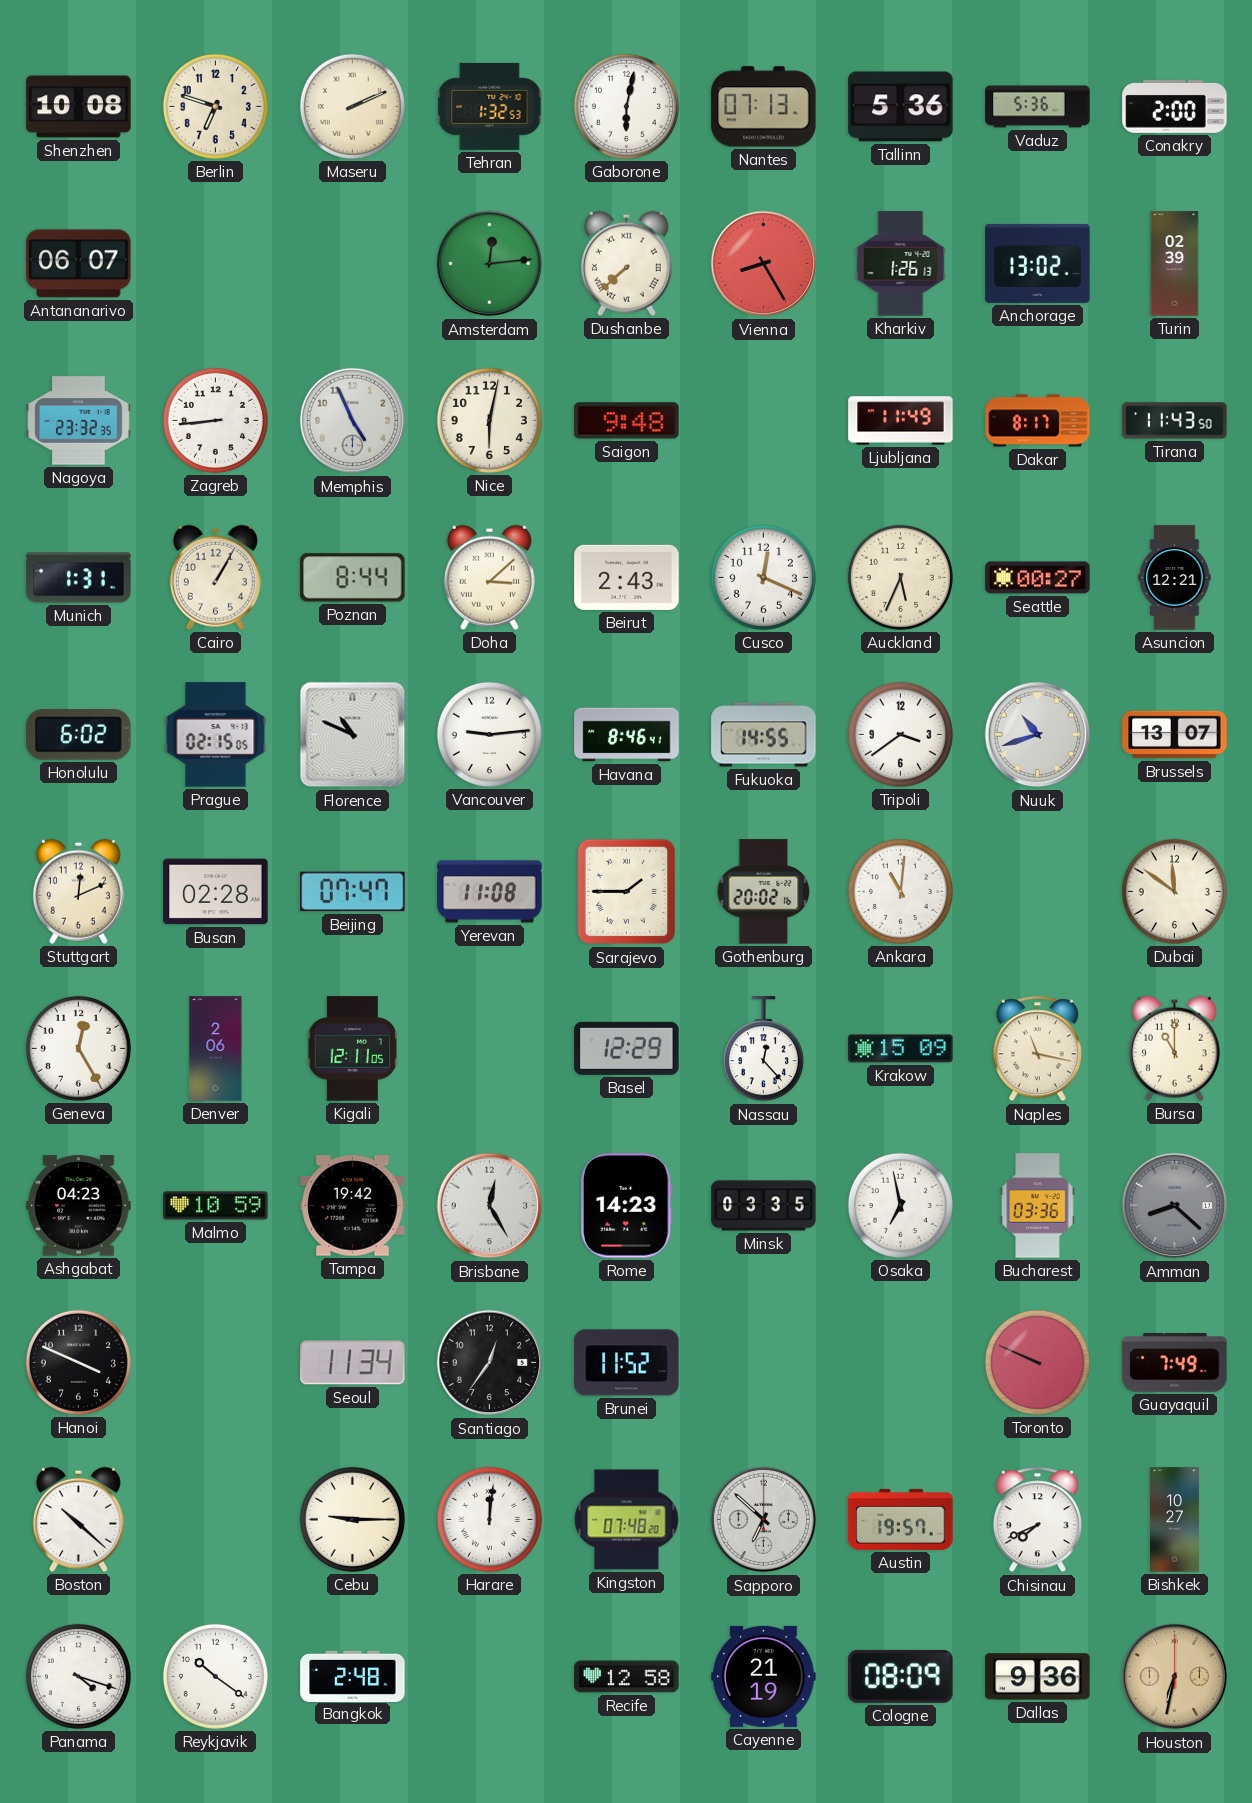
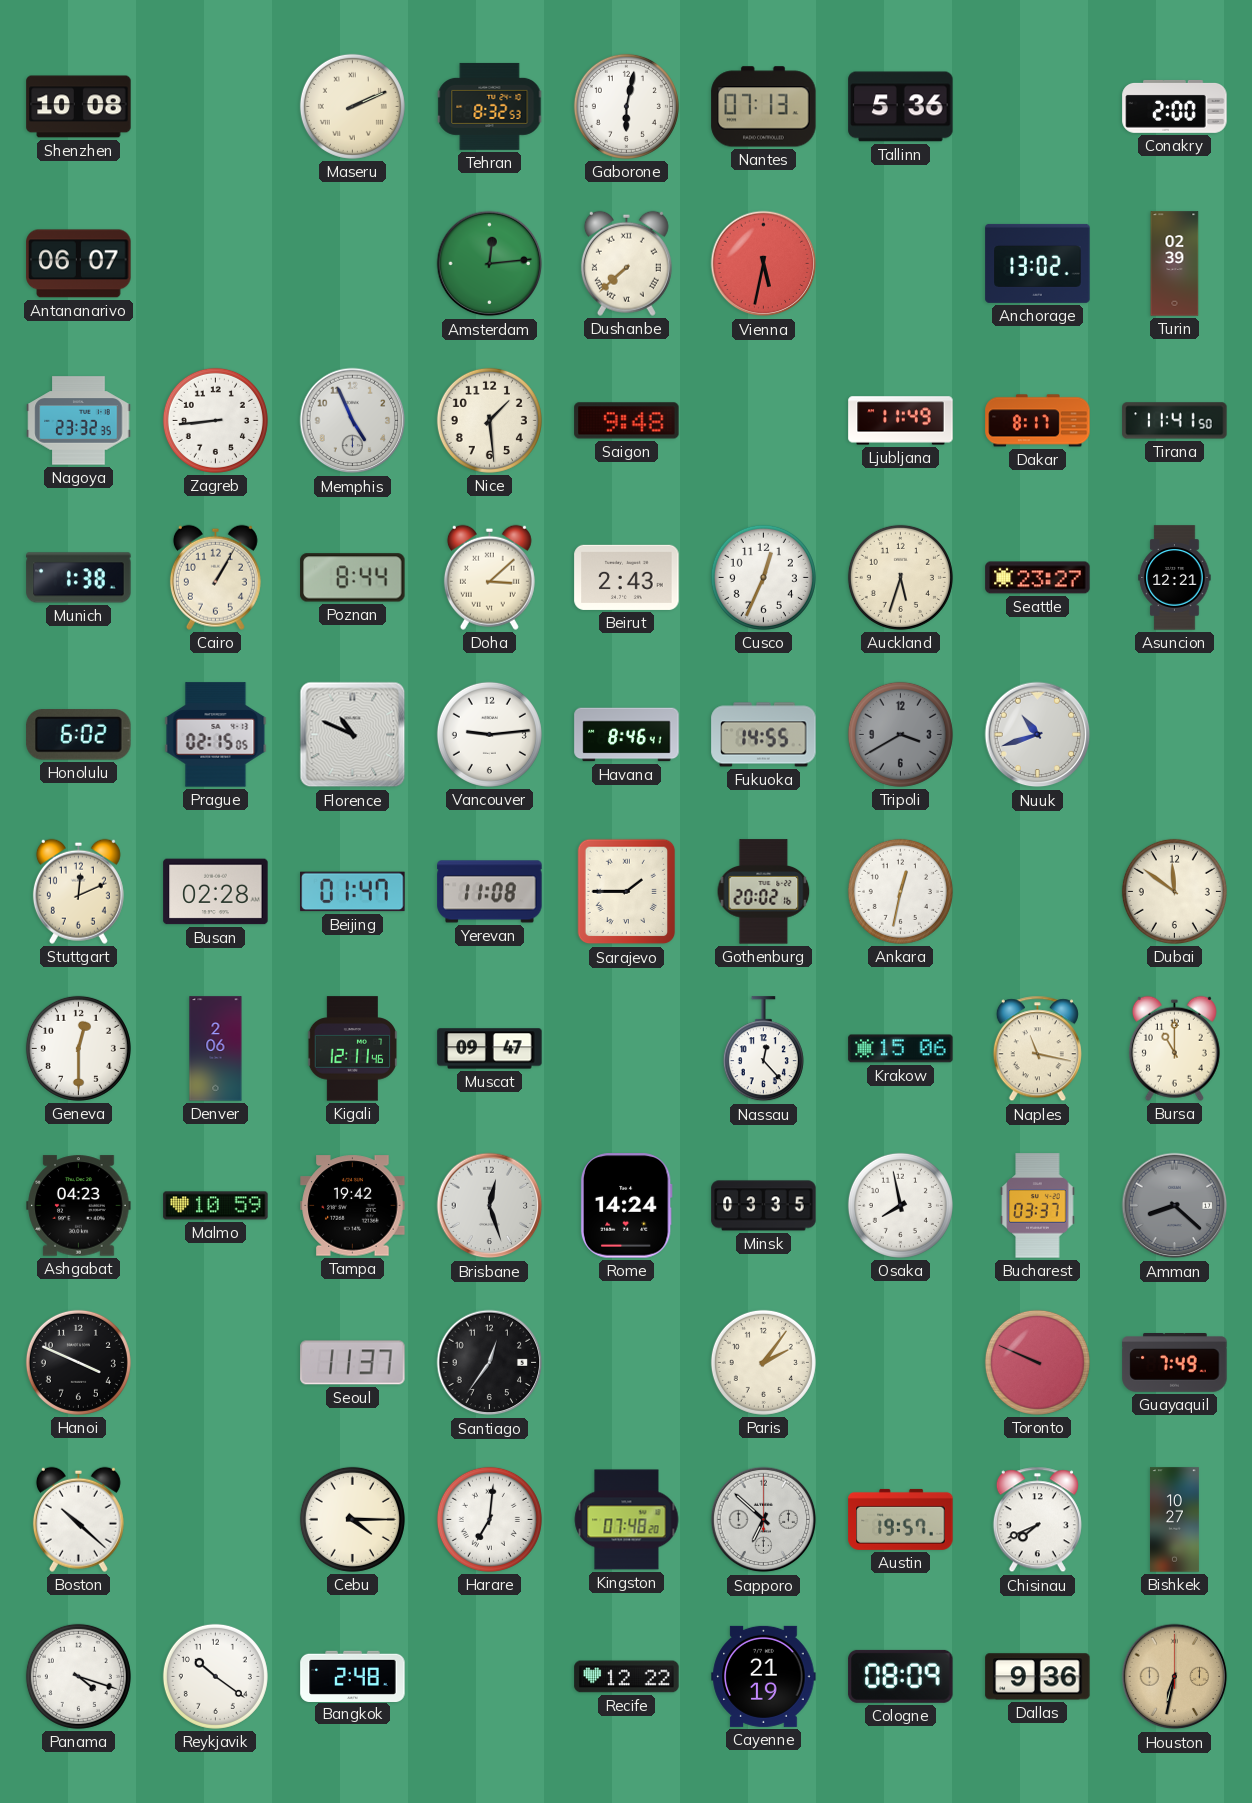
Berlin: 6:48 -> none (215, 106)
Tehran: 1:32 -> 8:32 (490, 106)
Vaduz: 5:36 -> none (1038, 107)
Vienna: 8:25 -> 5:32 (764, 264)
Kharkiv: 1:26 -> none (901, 264)
Nice: 6:02 -> 1:29 (489, 420)
Tirana: 11:43 -> 11:41 (1175, 421)
Munich: 1:31 -> 1:38 (79, 578)
Cusco: 12:19 -> 12:34 (763, 577)
Auckland: 5:34 -> 5:33 (900, 577)
Seattle: 00:27 -> 23:27 (1038, 578)
Tripoli: 3:39 -> 3:40 (900, 734)
Tripoli dial: white -> grey (900, 734)
Brussels: 13:07 -> none (1175, 735)
Beijing: 07:47 -> 01:47 (353, 892)
Ankara: 11:01 -> 12:32 (900, 891)
Geneva: 12:25 -> 12:30 (78, 1048)
Kigali: 12:11:05 -> 12:11:46 (353, 1049)
Muscat: none -> 09:47 (490, 1049)
Basel: 12:29 -> none (627, 1048)
Krakow: 15:09 -> 15:06 (901, 1049)
Brisbane: 12:25 -> 12:27 (490, 1206)
Rome: 14:23 -> 14:24 (626, 1206)
Osaka: 6:58 -> 7:58 (900, 1205)
Bucharest: 03:36 -> 03:37 (1038, 1206)
Seoul: 11:34 -> 11:37 (353, 1363)
Brunei: 11:52 -> none (627, 1363)
Paris: none -> 2:06 (763, 1362)
Cebu: 9:15 -> 4:15 (352, 1519)
Harare: 12:01 -> 7:01 (489, 1519)
Recife: 12:58 -> 12:22 (627, 1677)
